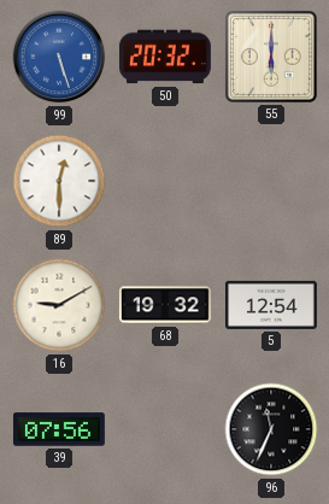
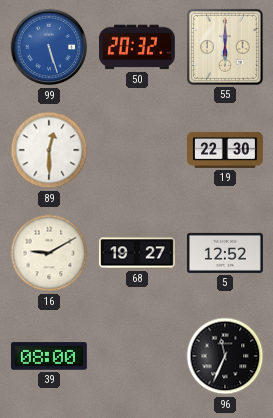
19: none -> 22:30 (226, 150)
68: 19:32 -> 19:27 (137, 253)
5: 12:54 -> 12:52 (225, 253)
39: 07:56 -> 08:00 (49, 356)
